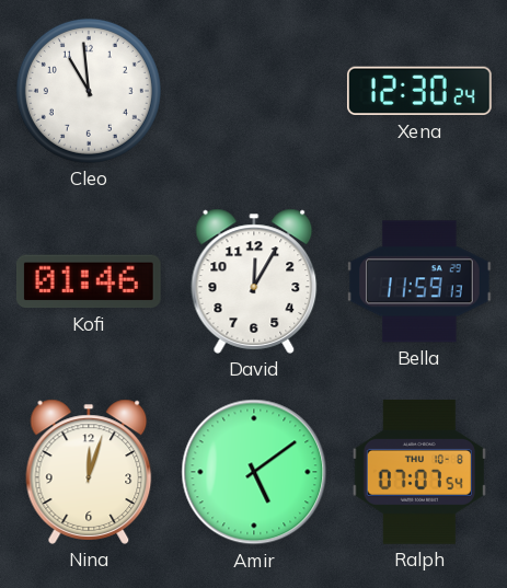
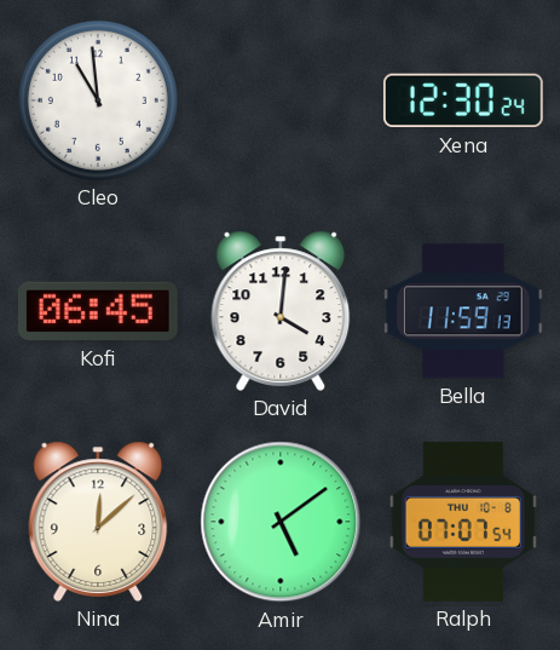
Kofi: 01:46 -> 06:45 (98, 311)
David: 12:05 -> 4:01 (281, 311)
Nina: 12:03 -> 12:08 (98, 522)
